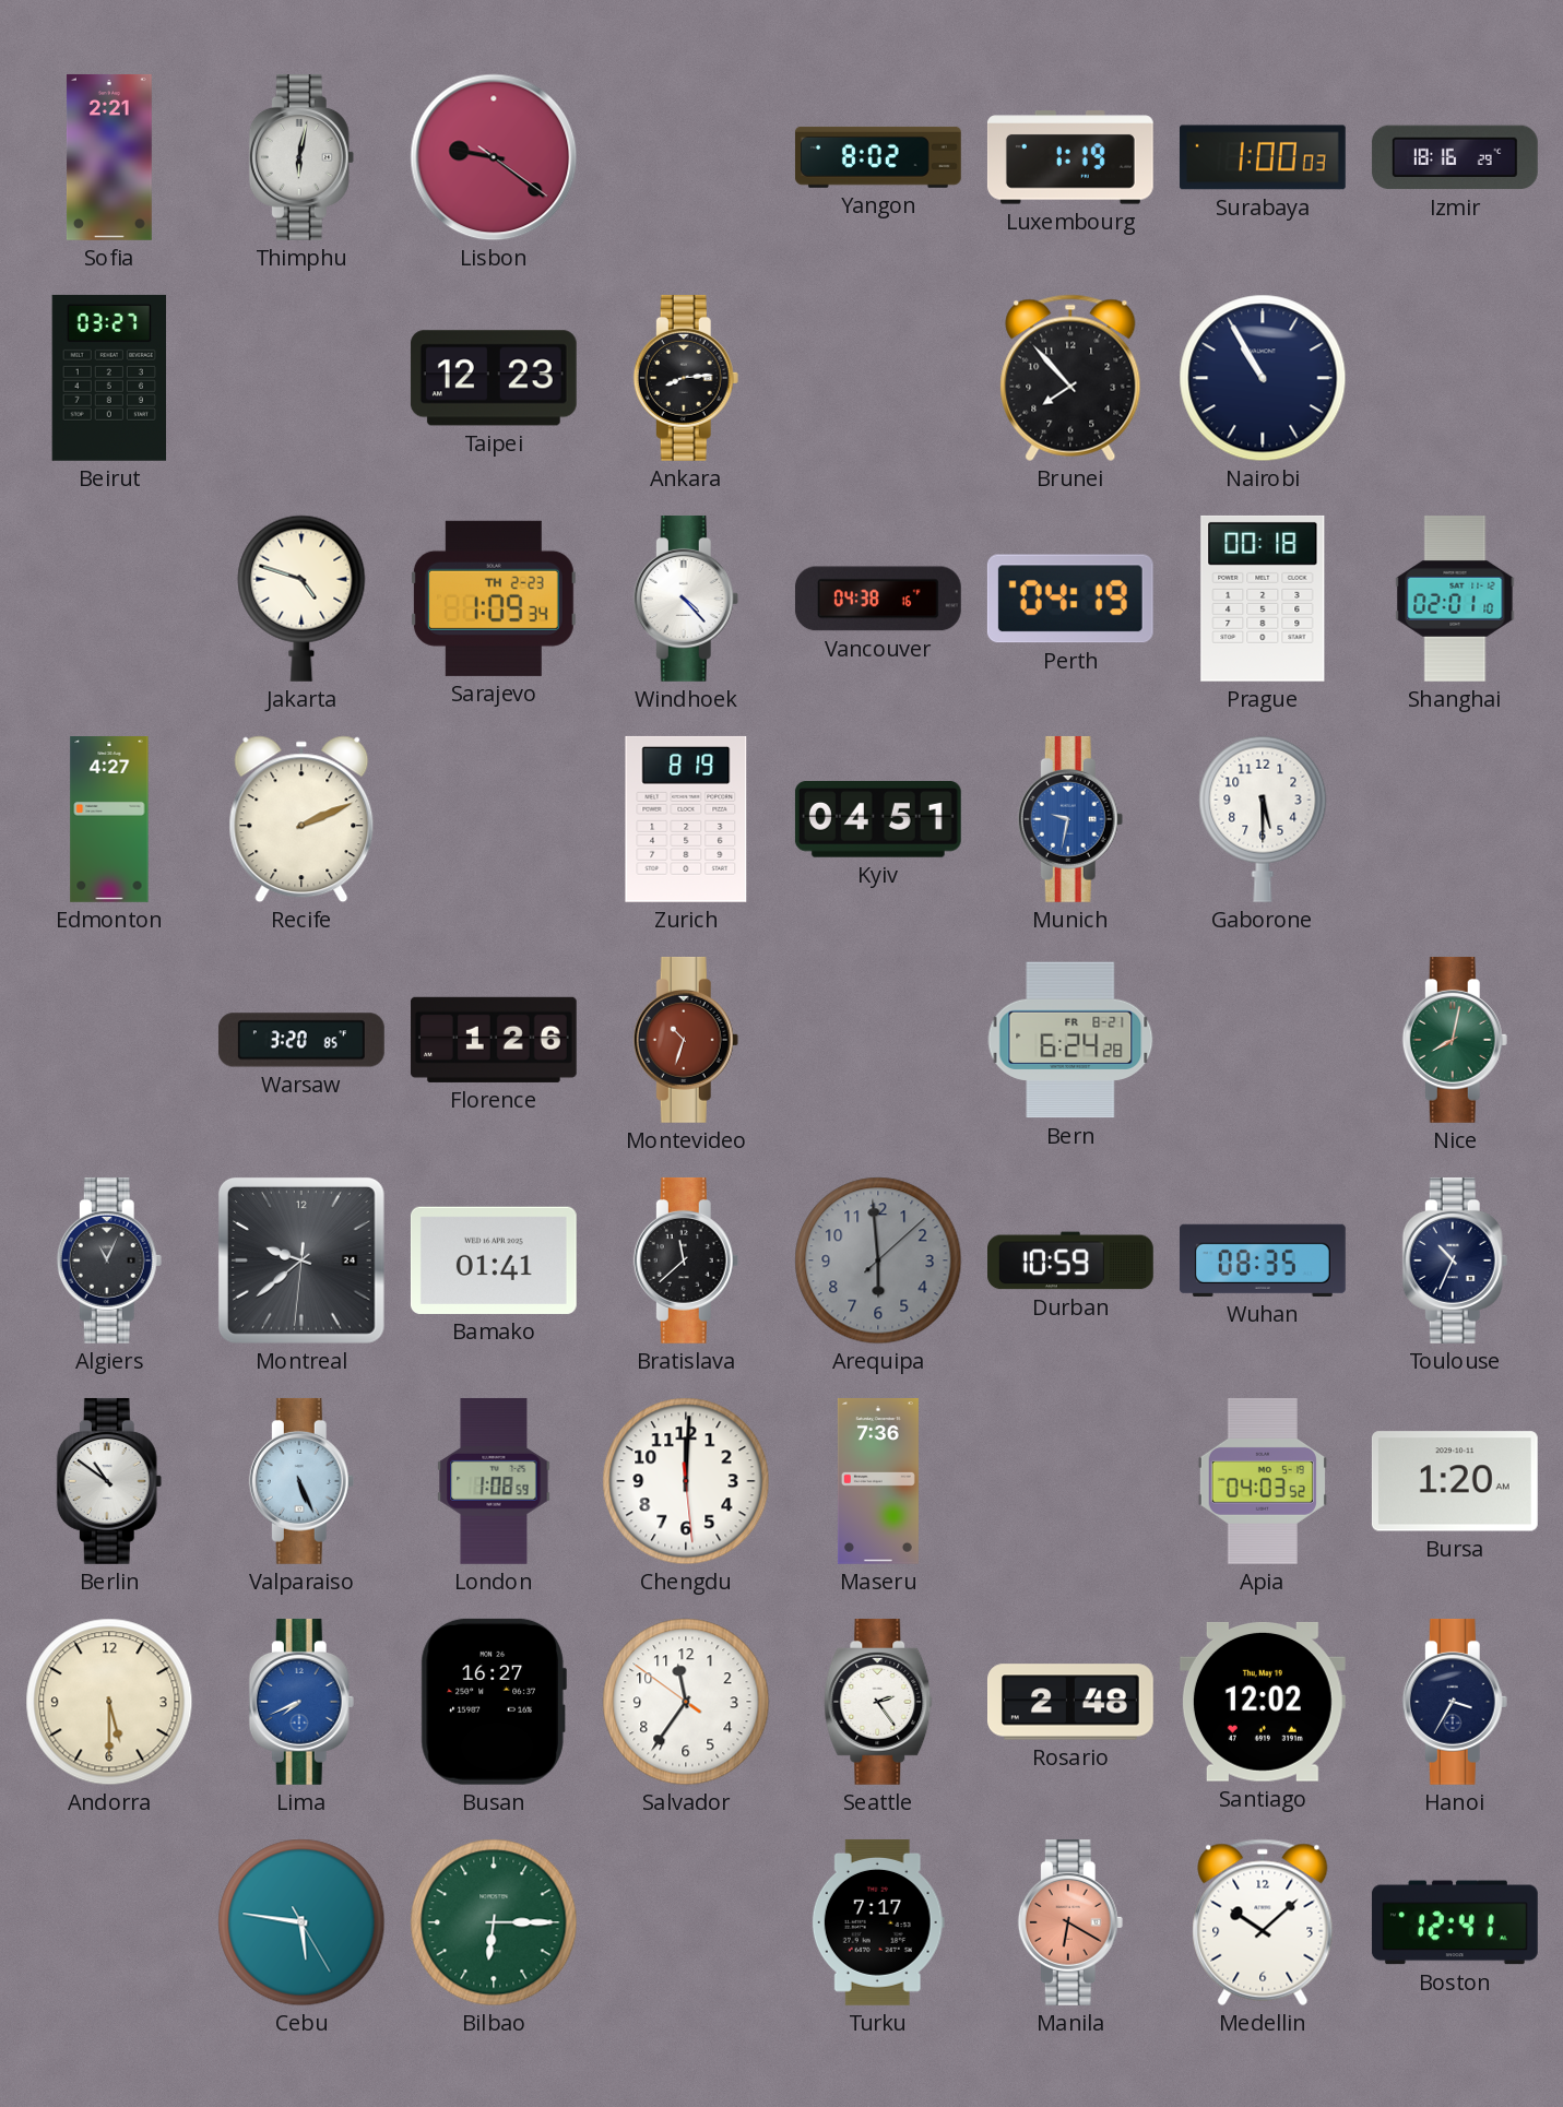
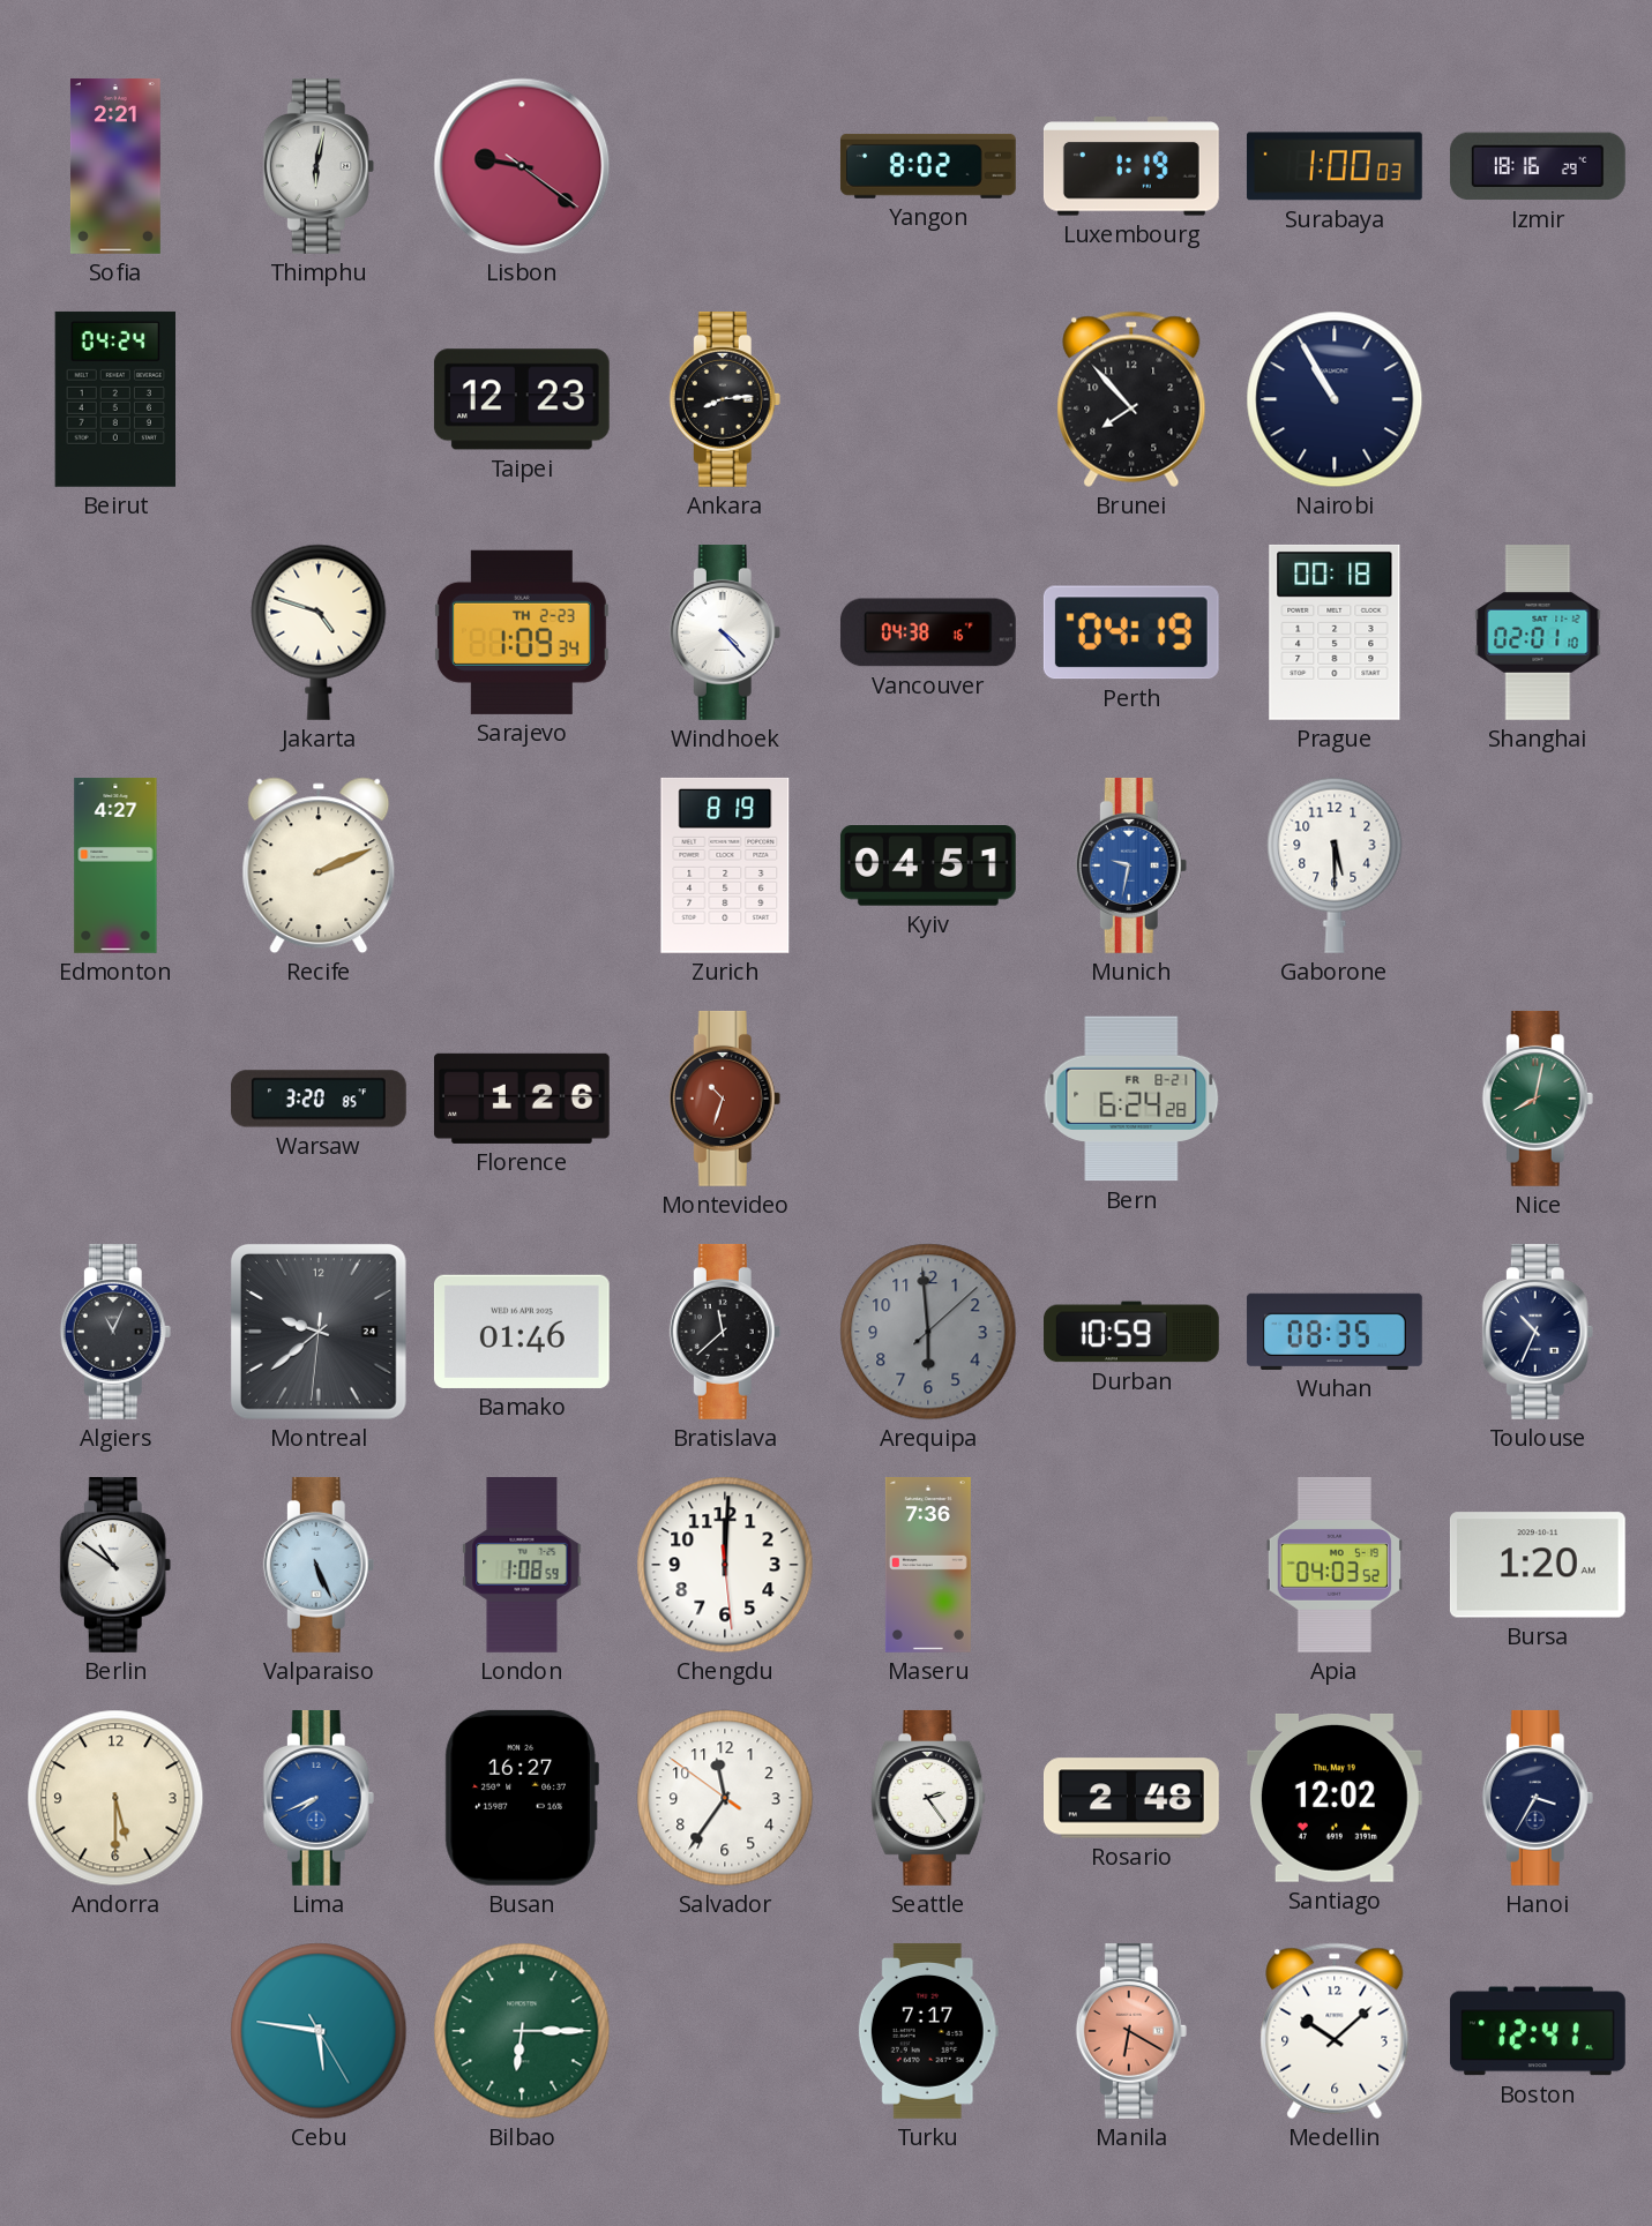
Beirut: 03:27 -> 04:24 (114, 399)
Bamako: 01:41 -> 01:46 (522, 1332)
